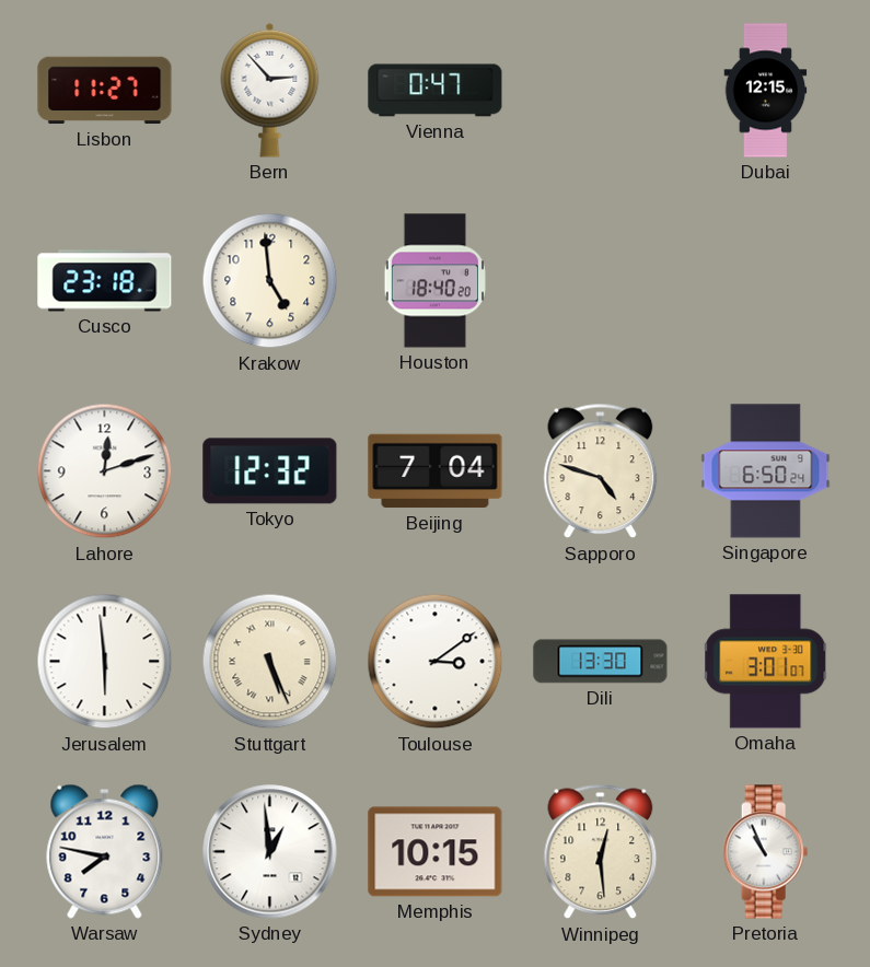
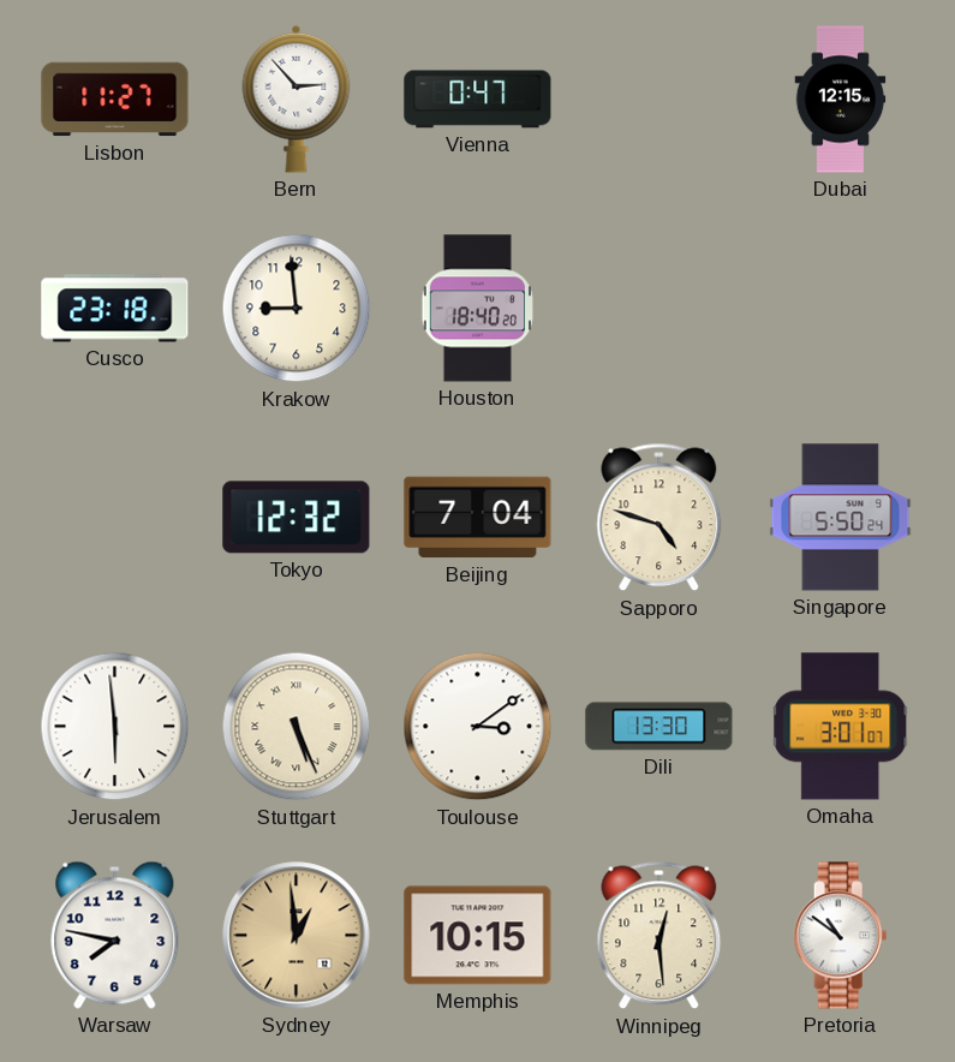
Krakow: 4:59 -> 8:59 (297, 309)
Lahore: 12:12 -> none (105, 471)
Singapore: 6:50 -> 5:50 (841, 518)
Sydney dial: white -> champagne (297, 936)
Pretoria: 10:56 -> 10:51 (841, 936)
